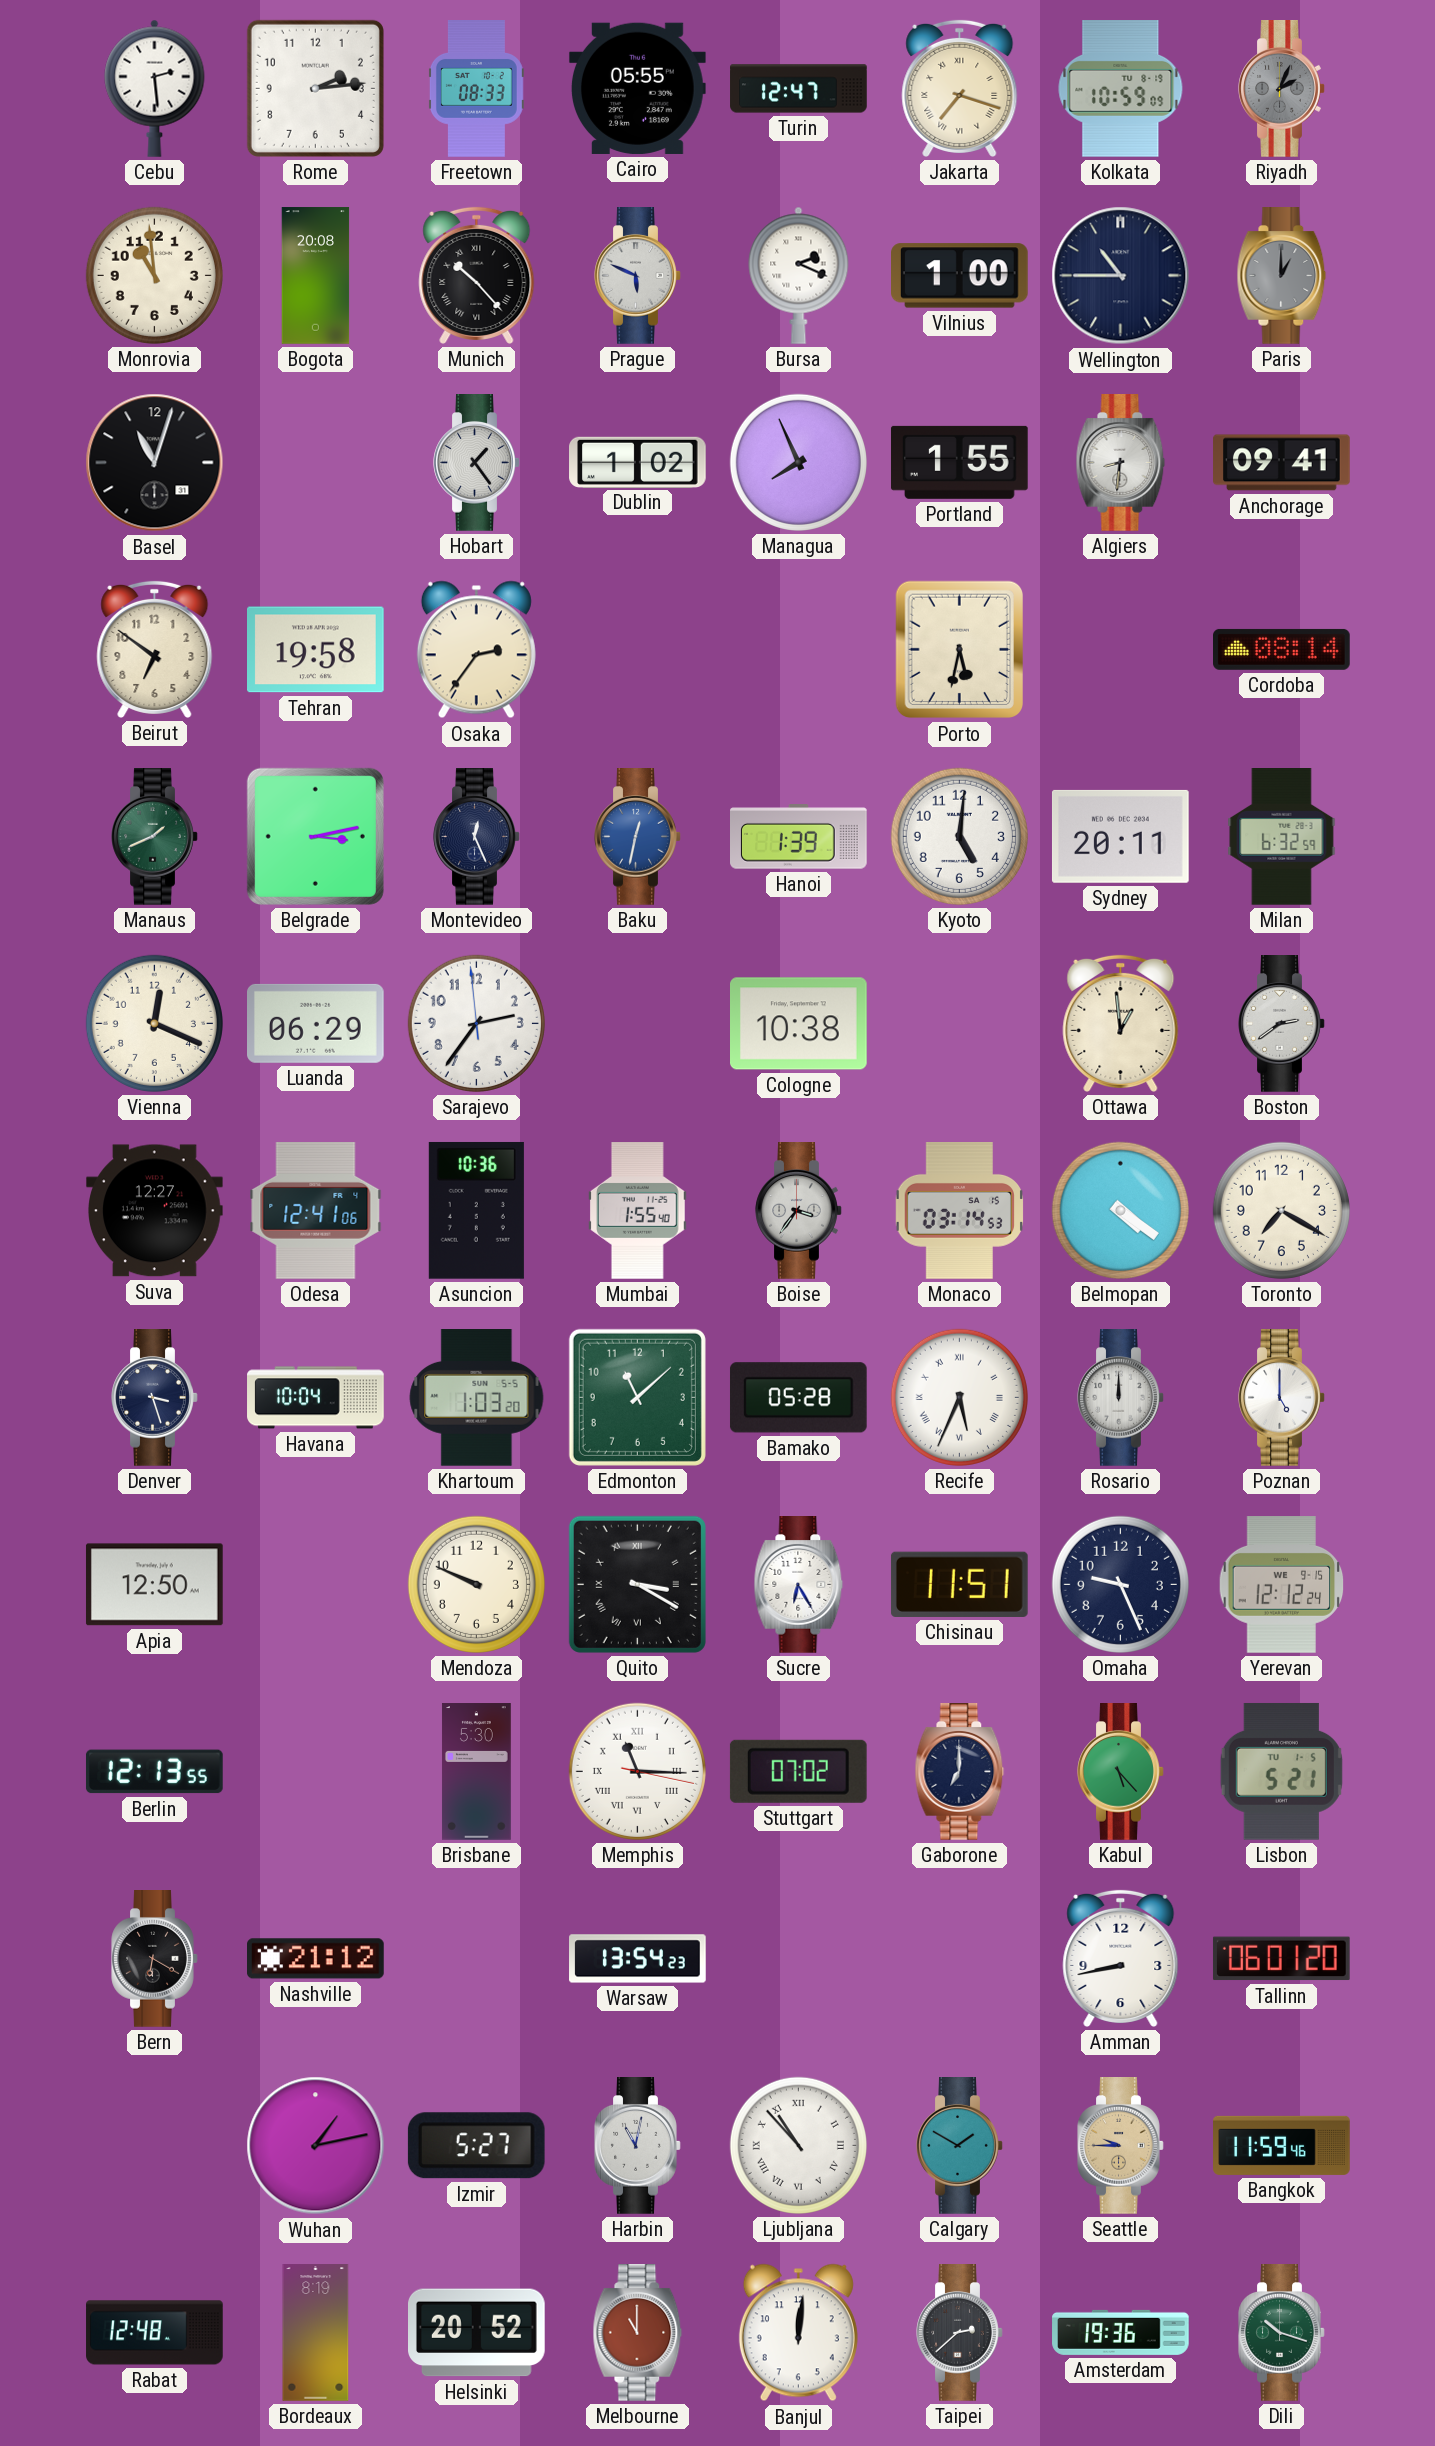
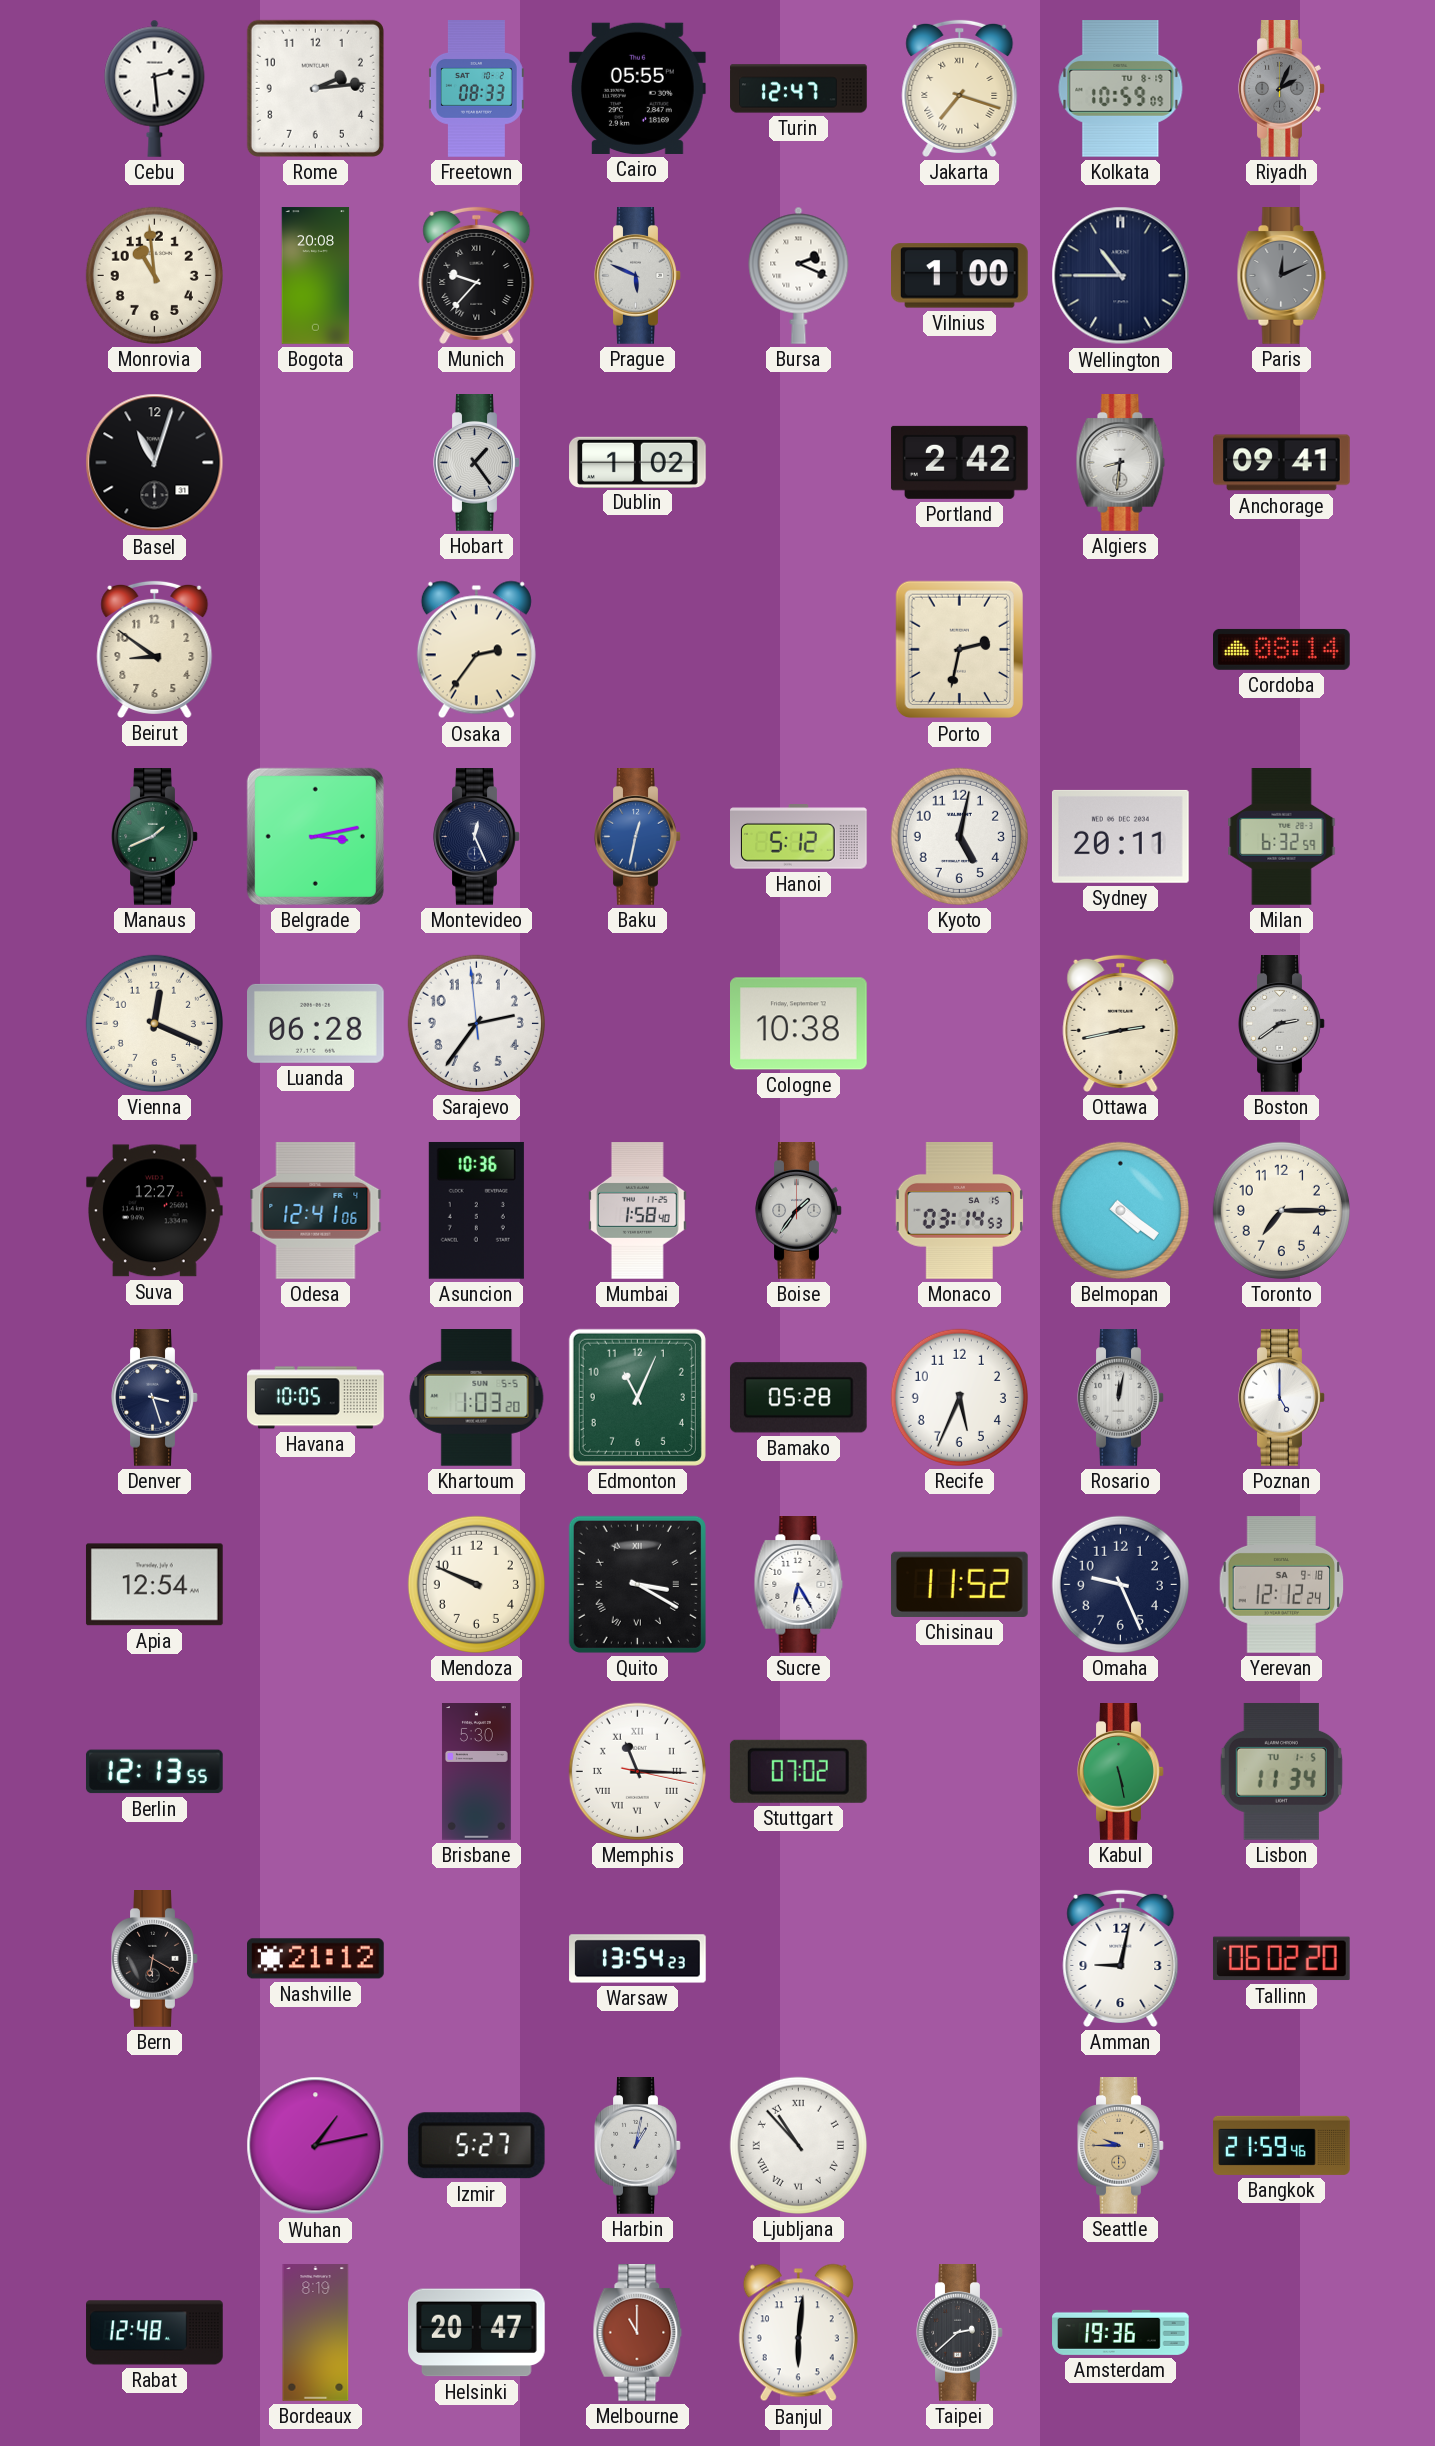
Munich: 10:23 -> 9:37 (477, 275)
Paris: 1:00 -> 12:11 (1282, 276)
Managua: 7:56 -> none (798, 462)
Portland: 1:55 -> 2:42 (959, 462)
Beirut: 6:51 -> 8:51 (155, 649)
Tehran: 19:58 -> none (316, 650)
Porto: 5:32 -> 2:32 (959, 650)
Hanoi: 1:39 -> 5:12 (799, 837)
Kyoto: 5:01 -> 5:02 (959, 836)
Luanda: 06:29 -> 06:28 (316, 1023)
Ottawa: 12:59 -> 2:43 (1121, 1023)
Mumbai: 1:55 -> 1:58 (638, 1211)
Boise: 3:36 -> 1:36 (799, 1211)
Toronto: 7:20 -> 7:15 (1281, 1210)
Havana: 10:04 -> 10:05 (316, 1398)
Edmonton: 11:08 -> 11:04 (637, 1397)
Recife numerals: Roman -> Arabic (959, 1397)
Rosario: 12:00 -> 12:02 (1121, 1398)
Apia: 12:50 -> 12:54 (154, 1585)
Chisinau: 11:51 -> 11:52 (959, 1584)
Yerevan date: WE 9-15 -> SA 9-18 (1282, 1585)
Gaborone: 7:00 -> none (960, 1772)
Kabul: 5:23 -> 5:28 (1121, 1772)
Lisbon: 5:21 -> 11:34 (1281, 1771)
Amman: 8:43 -> 9:02 (1121, 1958)
Tallinn: 06:01 -> 06:02 (1281, 1959)
Harbin: 11:02 -> 1:02 (638, 2146)
Calgary: 1:50 -> none (960, 2146)
Bangkok: 11:59 -> 21:59 (1282, 2145)
Helsinki: 20:52 -> 20:47 (477, 2333)
Banjul: 12:01 -> 6:01 (798, 2333)
Dili: 10:18 -> none (1282, 2333)
